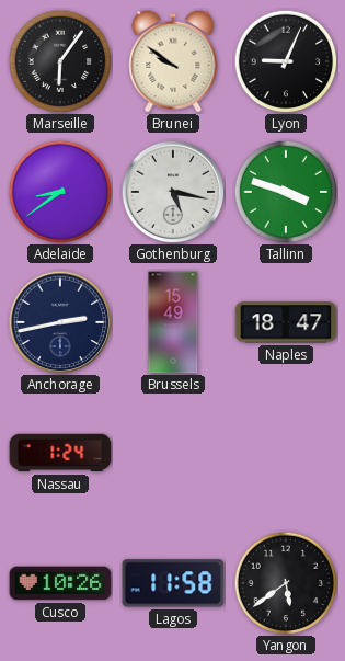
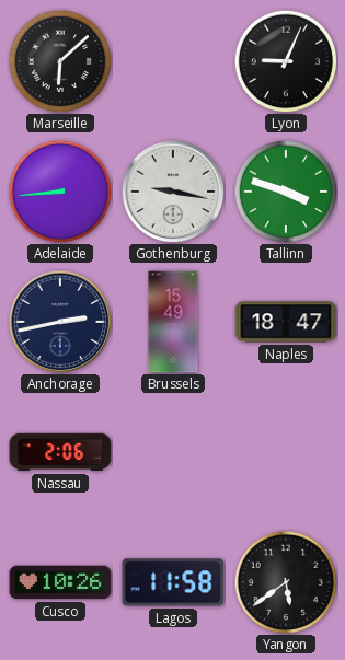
Marseille: 6:06 -> 6:08 (60, 61)
Brunei: 9:51 -> none (173, 61)
Adelaide: 8:39 -> 8:44 (60, 192)
Gothenburg: 5:17 -> 9:17 (173, 192)
Nassau: 1:24 -> 2:06 (60, 452)
